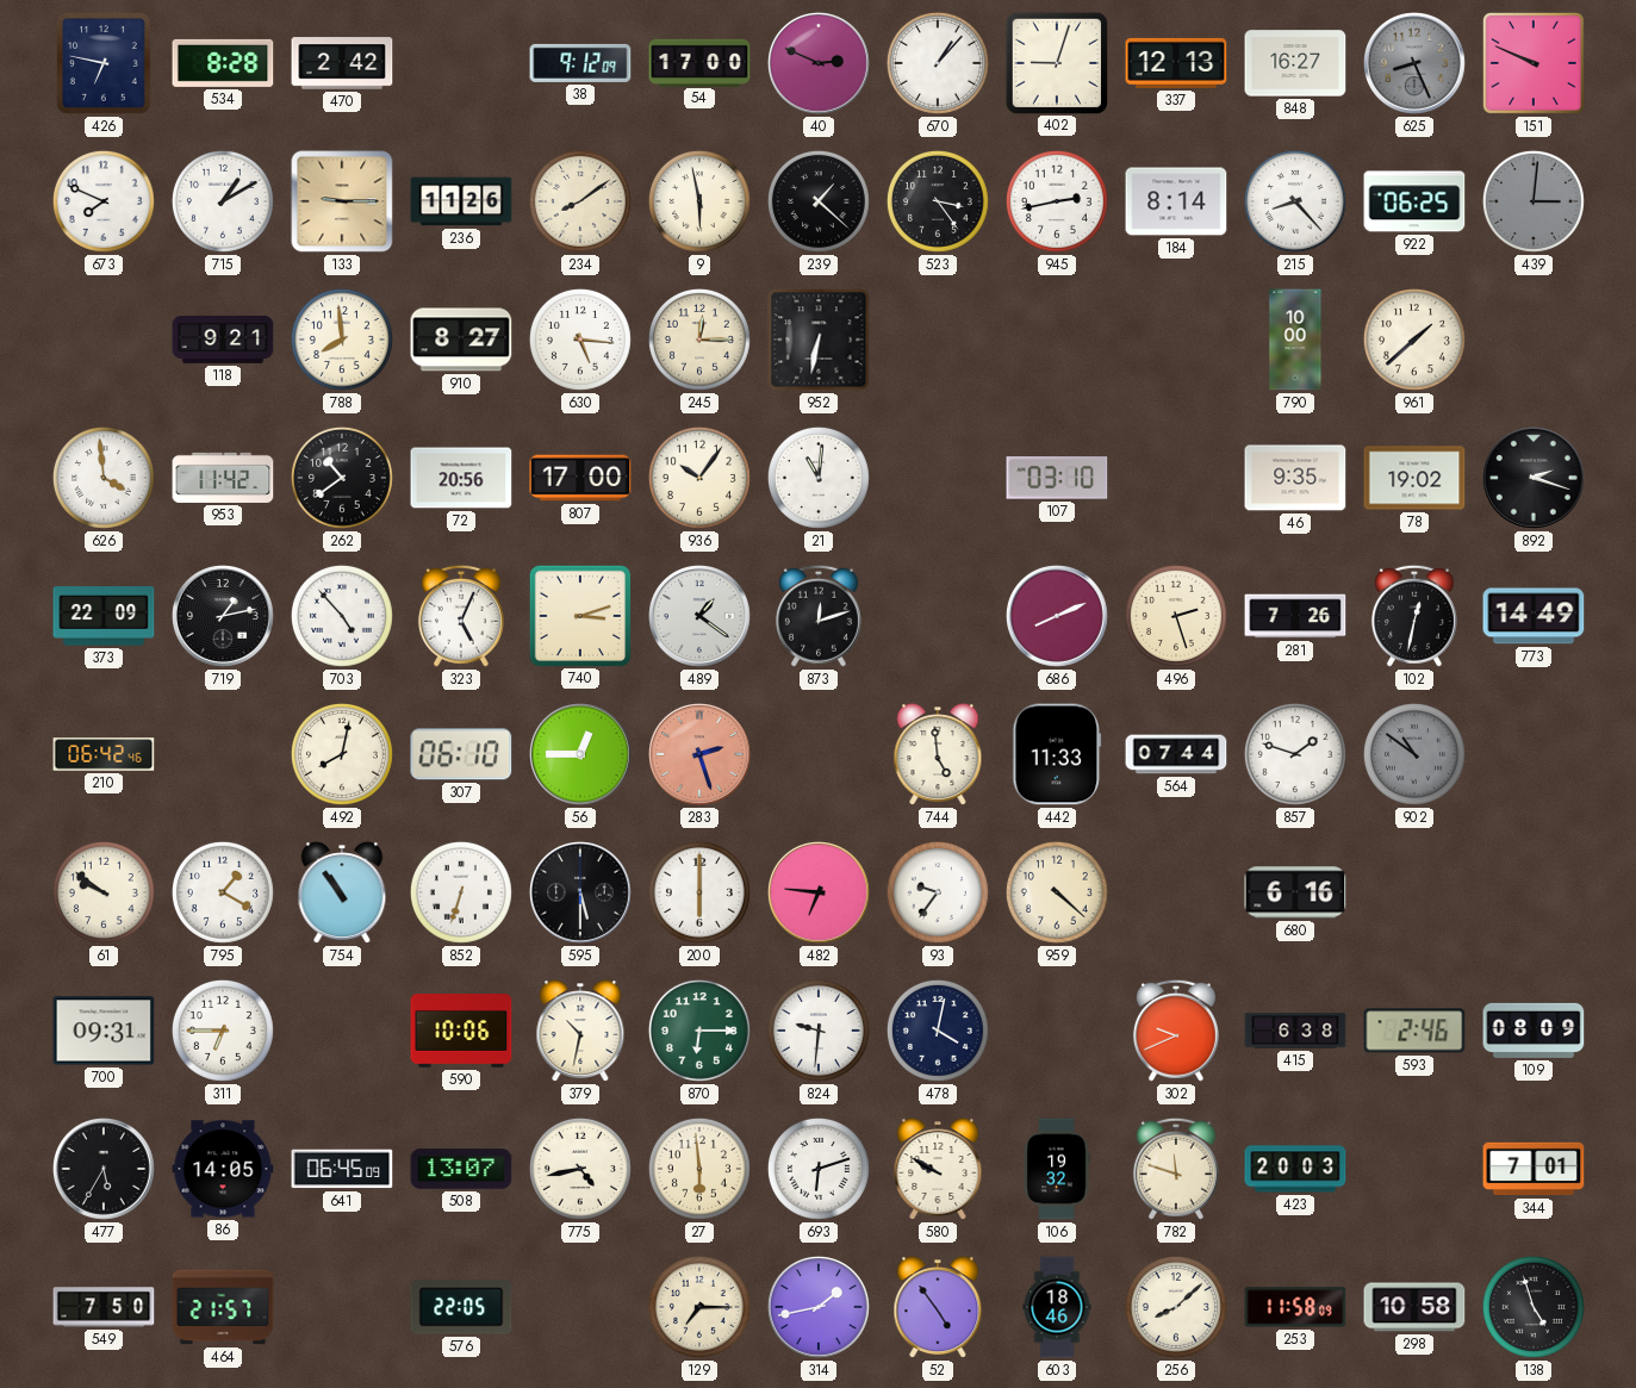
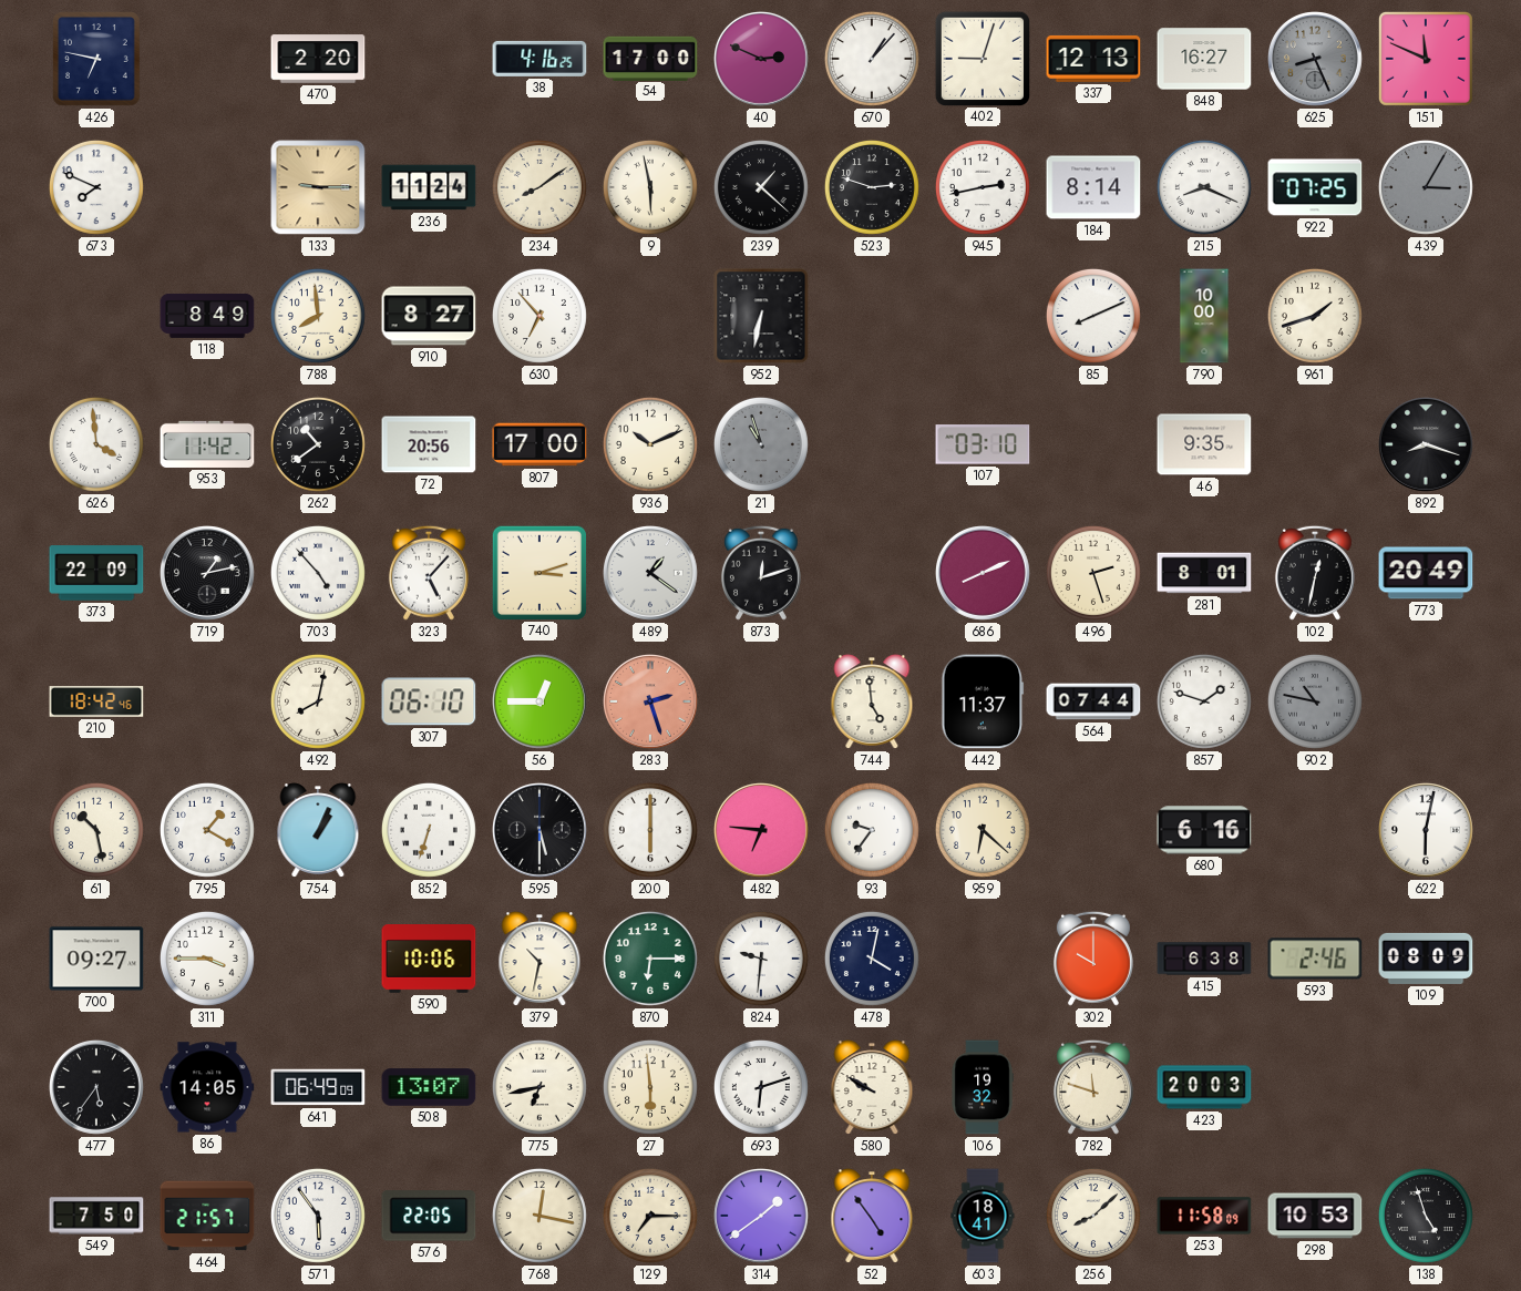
534: 8:28 -> none (223, 63)
470: 2:42 -> 2:20 (318, 59)
38: 9:12 -> 4:16 (539, 59)
151: 9:49 -> 11:49 (1426, 59)
715: 1:10 -> none (223, 201)
236: 11:26 -> 11:24 (429, 187)
523: 3:24 -> 2:48 (872, 187)
215: 8:23 -> 8:19 (1204, 187)
922: 06:25 -> 07:25 (1315, 187)
439: 3:01 -> 3:05 (1426, 187)
118: 9:21 -> 8:49 (207, 316)
630: 5:16 -> 6:53 (539, 316)
245: 12:15 -> none (699, 340)
85: none -> 8:11 (1093, 316)
961: 1:38 -> 1:42 (1315, 316)
936: 10:06 -> 10:11 (650, 444)
21: 11:01 -> 10:57 (761, 444)
21 dial: white -> grey (761, 444)
78: 19:02 -> none (1414, 478)
892: 2:18 -> 8:18 (1427, 445)
323: 5:04 -> 5:07 (429, 573)
281: 7:26 -> 8:01 (1204, 573)
773: 14:49 -> 20:49 (1426, 573)
210: 06:42 -> 18:42 (96, 701)
442: 11:33 -> 11:37 (983, 701)
902: 10:51 -> 10:47 (1315, 701)
61: 9:51 -> 10:28 (96, 830)
754: 10:54 -> 1:04 (318, 830)
959: 4:22 -> 6:22 (983, 830)
622: none -> 6:02 (1427, 831)
700: 09:31 -> 09:27 (96, 959)
311: 6:45 -> 3:45 (207, 959)
302: 9:41 -> 10:00 (1093, 959)
477: 5:35 -> 5:36 (97, 1088)
641: 06:45 -> 06:49 (318, 1087)
775: 4:43 -> 6:43 (539, 1087)
344: 7:01 -> none (1534, 1169)
571: none -> 5:54 (318, 1216)
768: none -> 12:17 (539, 1216)
314: 1:43 -> 1:39 (762, 1217)
603: 18:46 -> 18:41 (983, 1216)
298: 10:58 -> 10:53 (1315, 1216)
